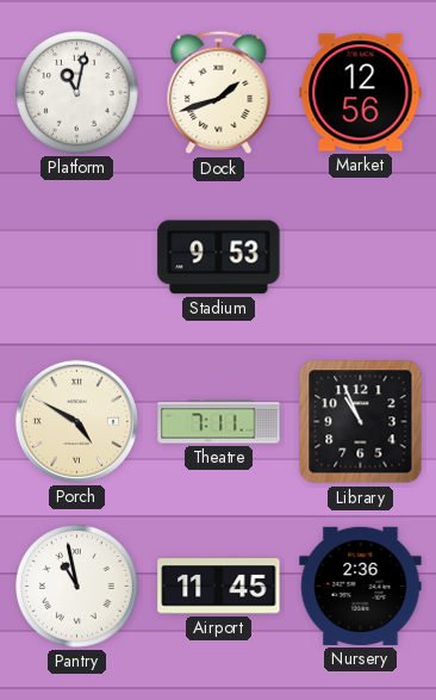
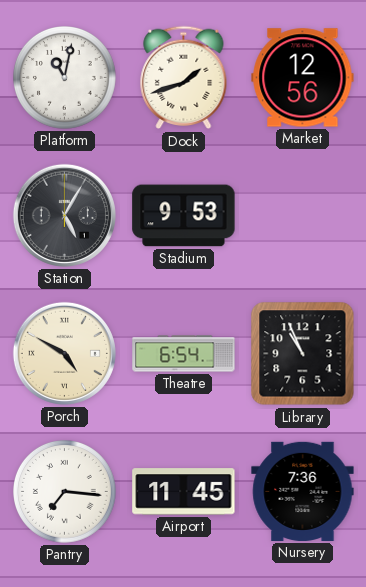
Station: none -> 5:05 (64, 215)
Theatre: 7:11 -> 6:54 (184, 354)
Pantry: 10:58 -> 7:16 (65, 492)
Nursery: 2:36 -> 7:36 (303, 491)
